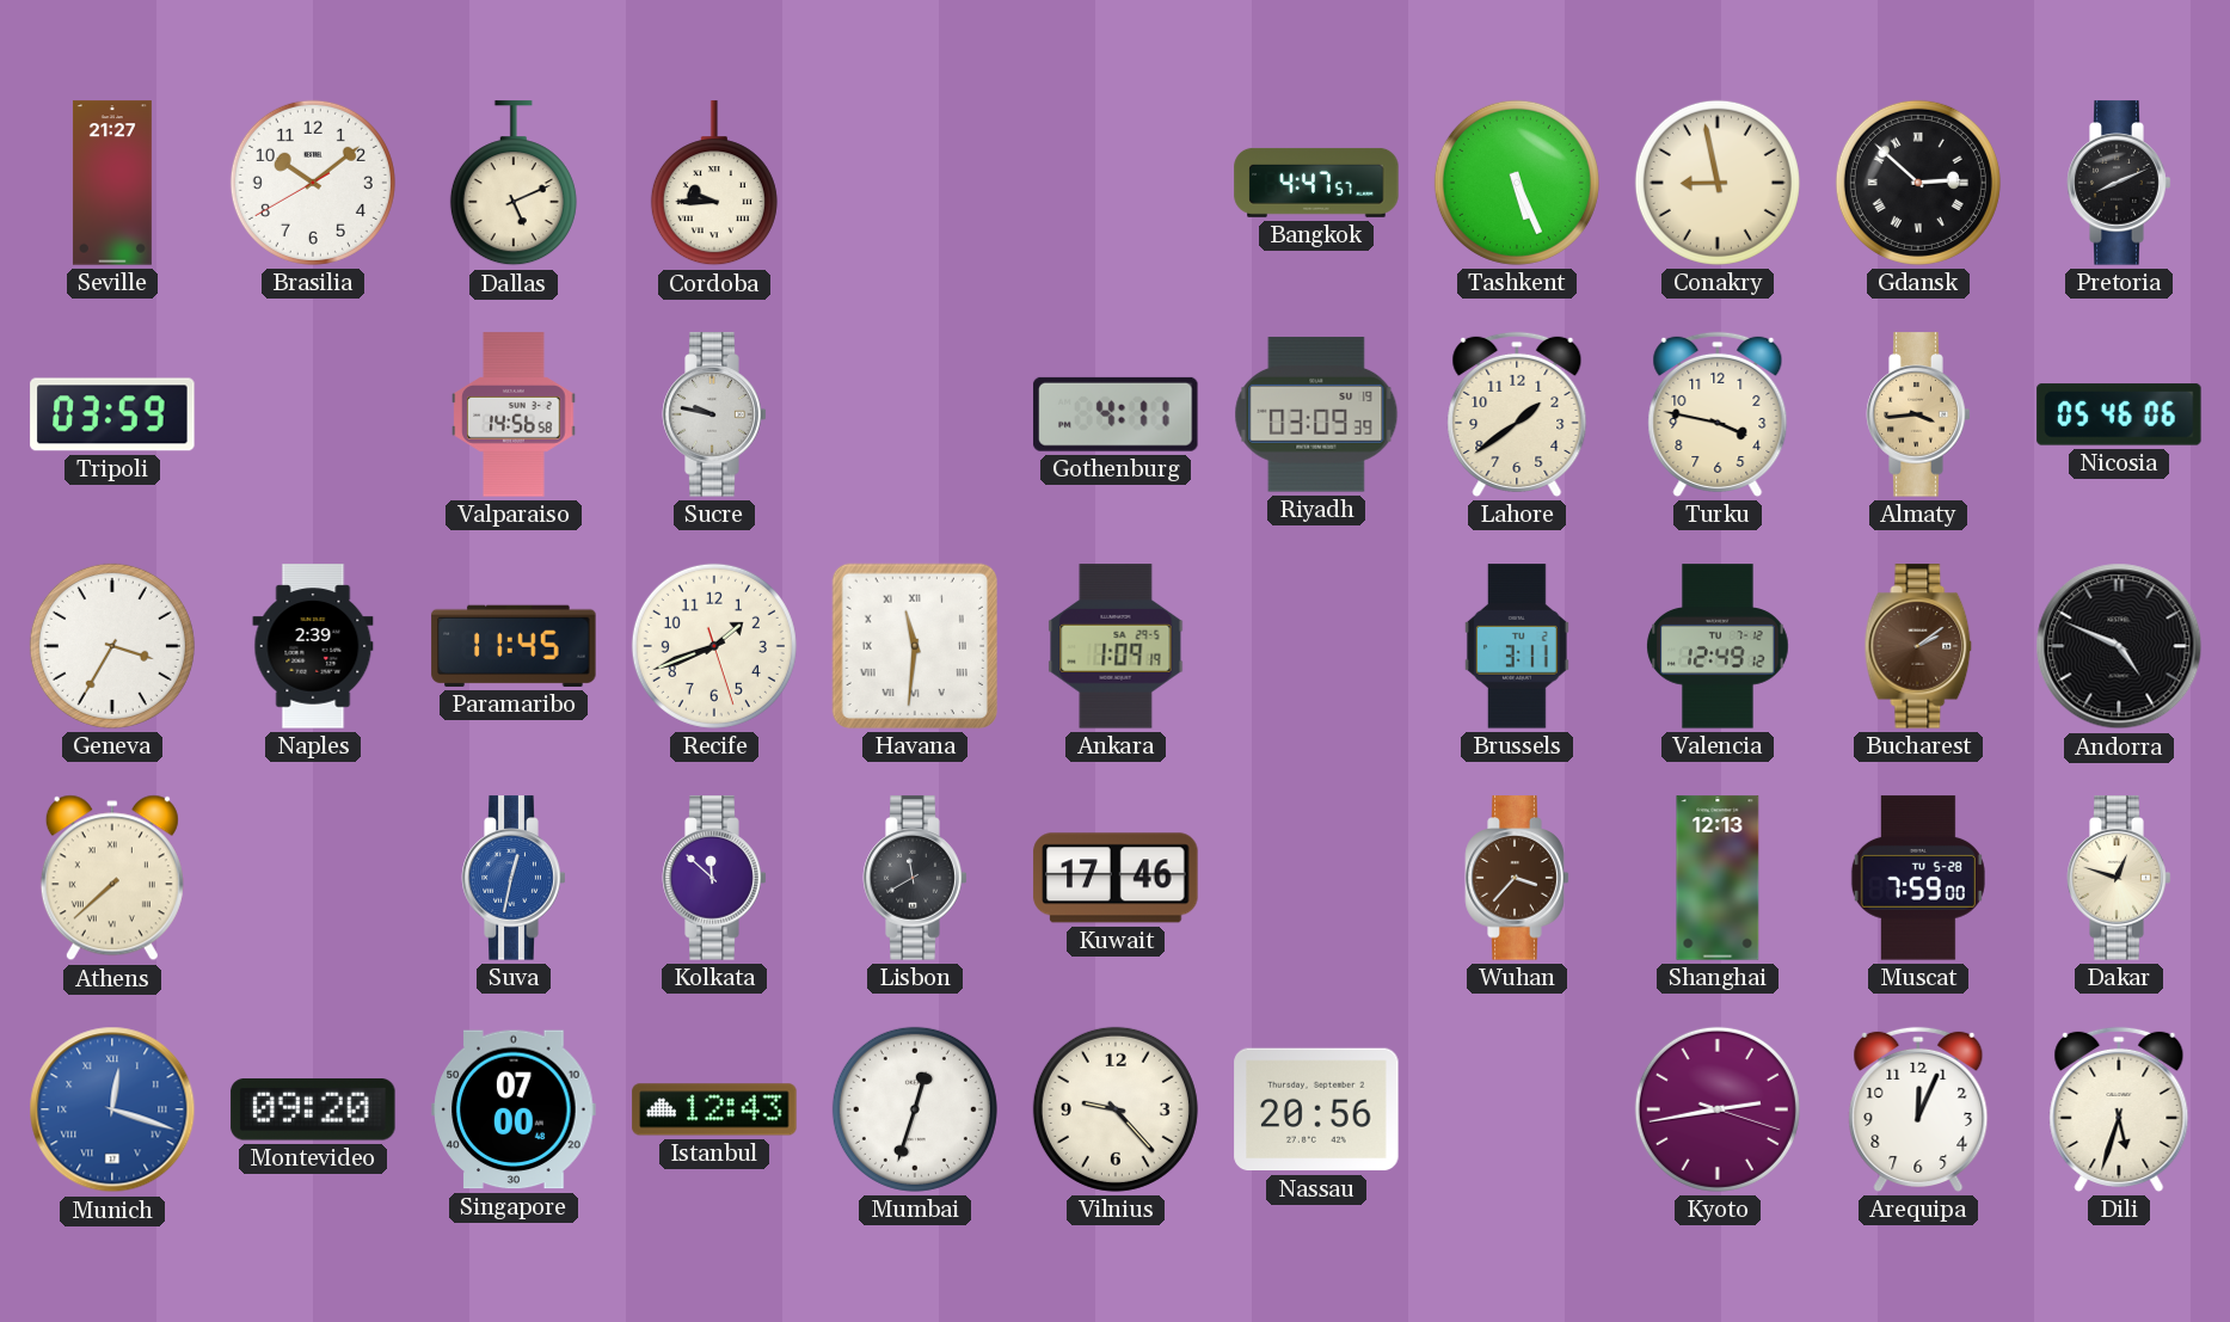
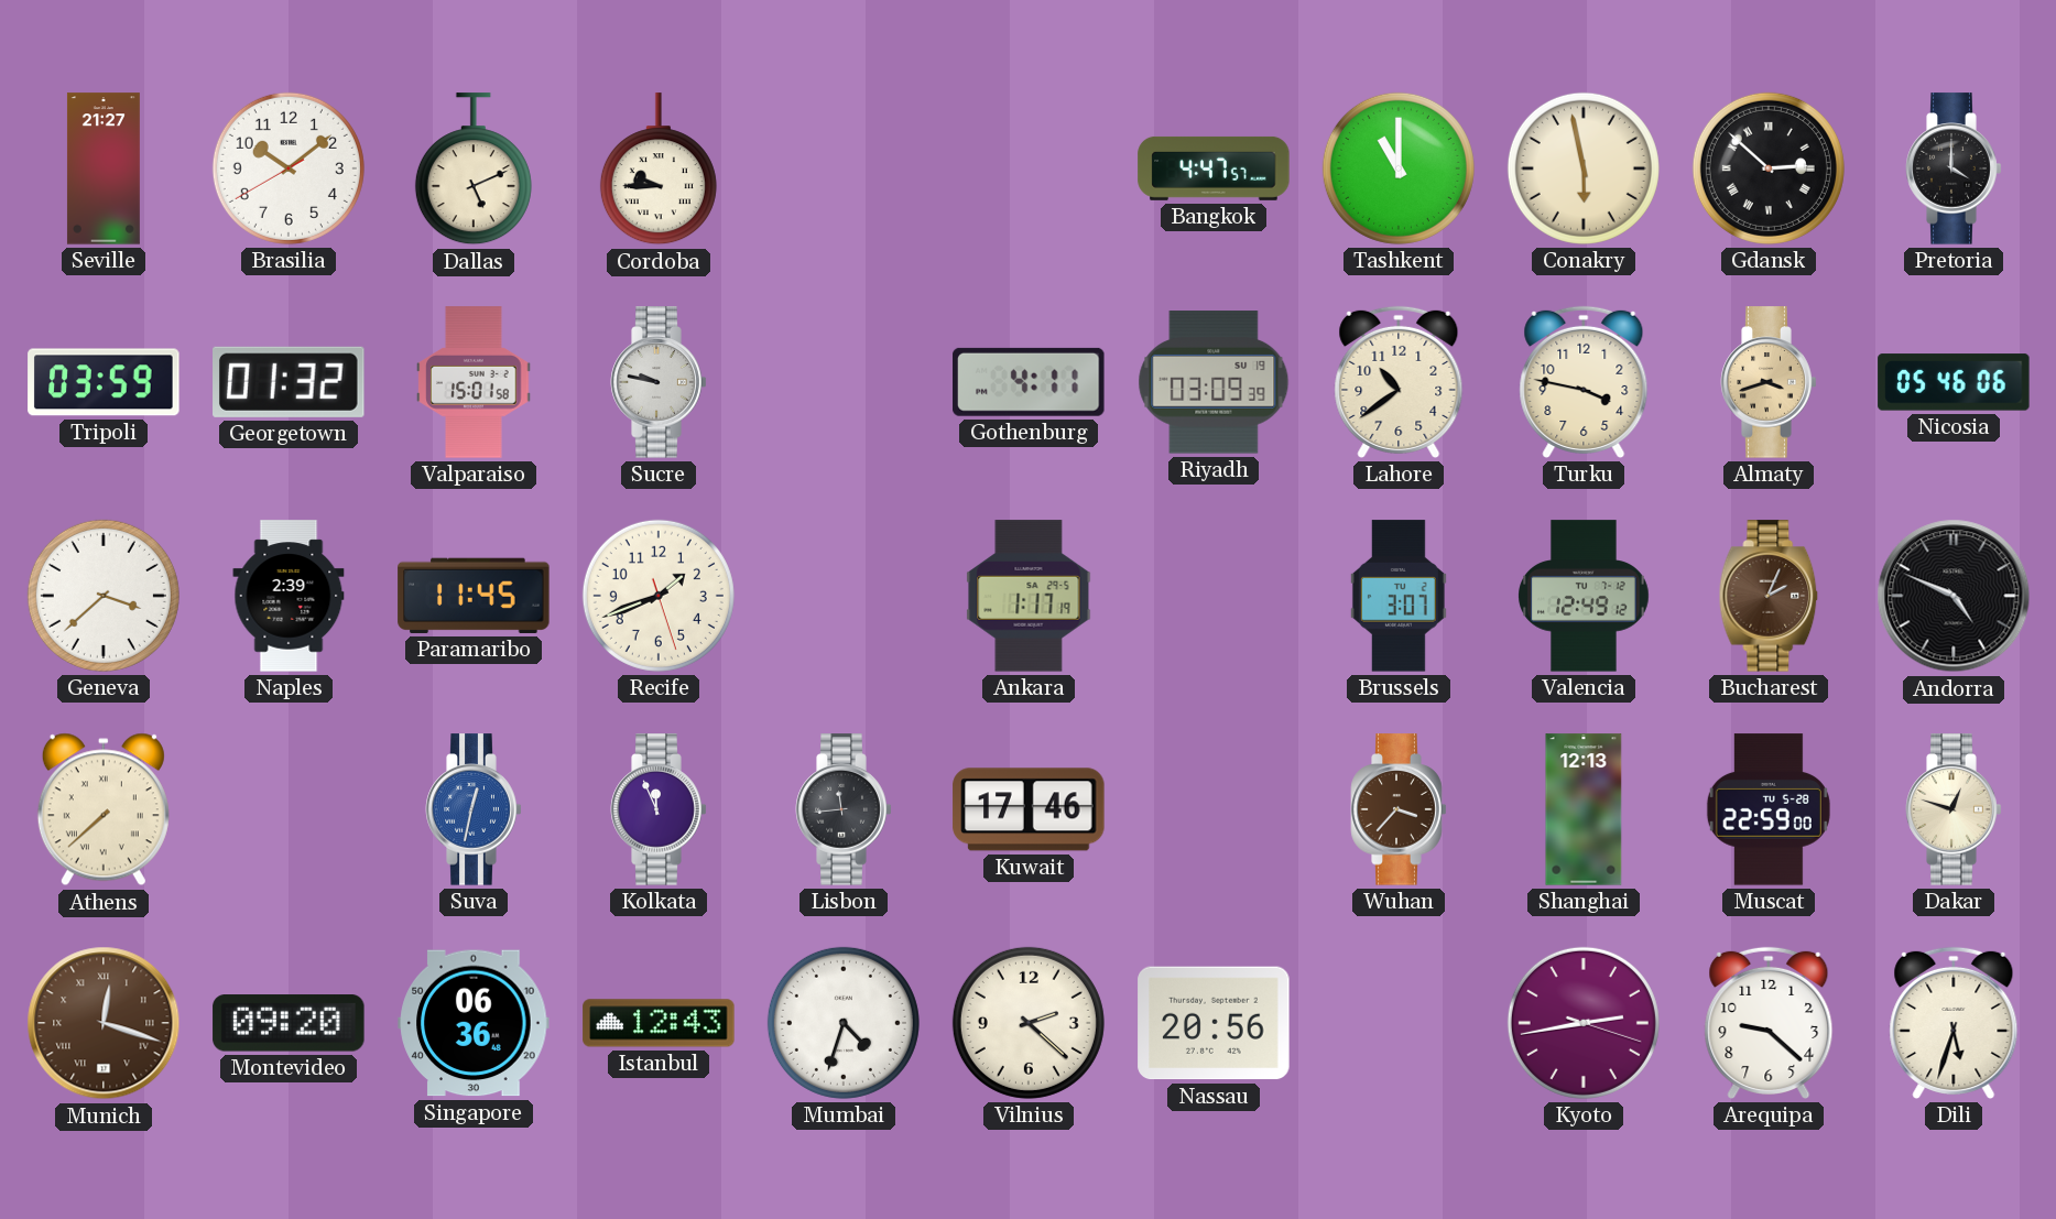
Tashkent: 5:26 -> 11:00 (1399, 168)
Conakry: 8:58 -> 5:58 (1584, 168)
Pretoria: 8:11 -> 4:00 (1954, 168)
Georgetown: none -> 01:32 (289, 382)
Valparaiso: 14:56 -> 15:01 (474, 382)
Lahore: 1:39 -> 10:39 (1399, 382)
Almaty: 3:44 -> 3:42 (1769, 382)
Geneva: 3:35 -> 3:38 (104, 596)
Havana: 11:31 -> none (915, 646)
Ankara: 1:09 -> 1:17 (1029, 596)
Brussels: 3:11 -> 3:07 (1399, 596)
Bucharest: 2:09 -> 2:04 (1769, 596)
Kolkata: 11:52 -> 11:56 (659, 809)
Lisbon: 11:40 -> 11:44 (844, 809)
Muscat: 7:59 -> 22:59 (1769, 809)
Munich dial: blue -> brown (104, 1023)
Singapore: 07:00 -> 06:36 (474, 1023)
Mumbai: 12:33 -> 4:33 (844, 1023)
Vilnius: 9:23 -> 2:22 (1029, 1023)
Arequipa: 12:04 -> 9:22 (1769, 1023)
